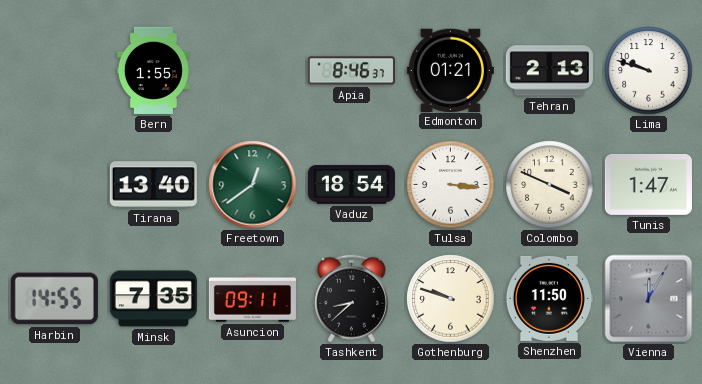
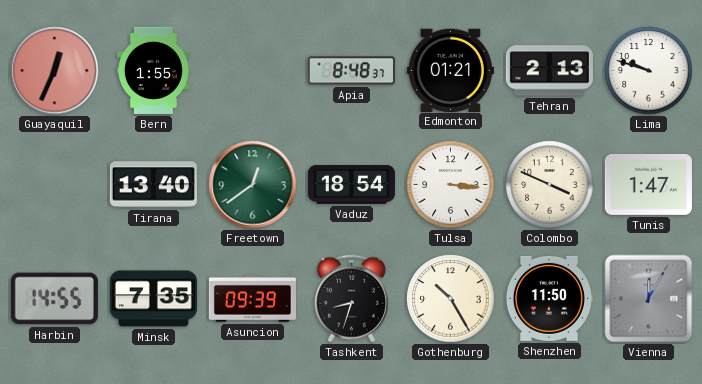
Guayaquil: none -> 12:34 (55, 71)
Apia: 8:46 -> 8:48 (351, 71)
Asuncion: 09:11 -> 09:39 (252, 299)
Tashkent: 8:38 -> 8:33 (351, 299)
Gothenburg: 9:48 -> 10:25 (451, 299)
